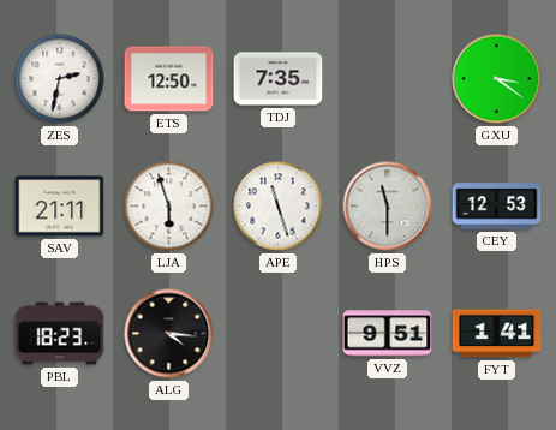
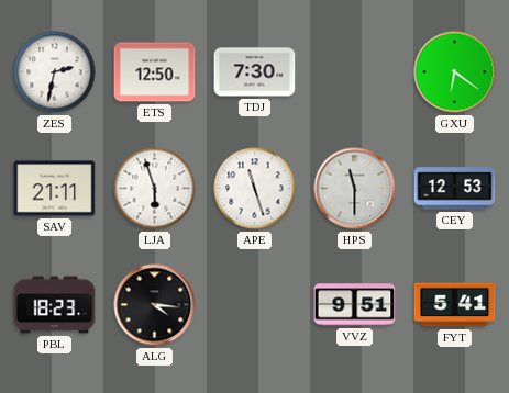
TDJ: 7:35 -> 7:30 (255, 72)
GXU: 3:21 -> 6:21 (455, 72)
FYT: 1:41 -> 5:41 (455, 305)
